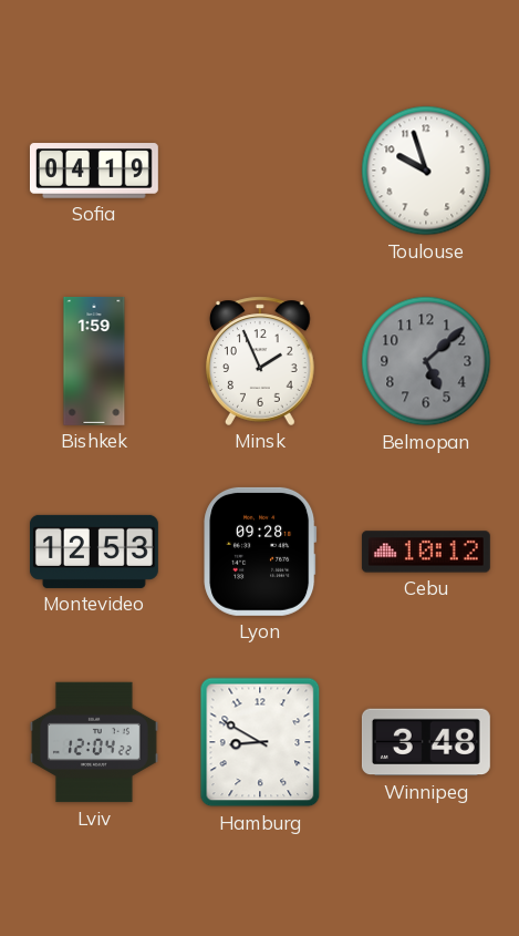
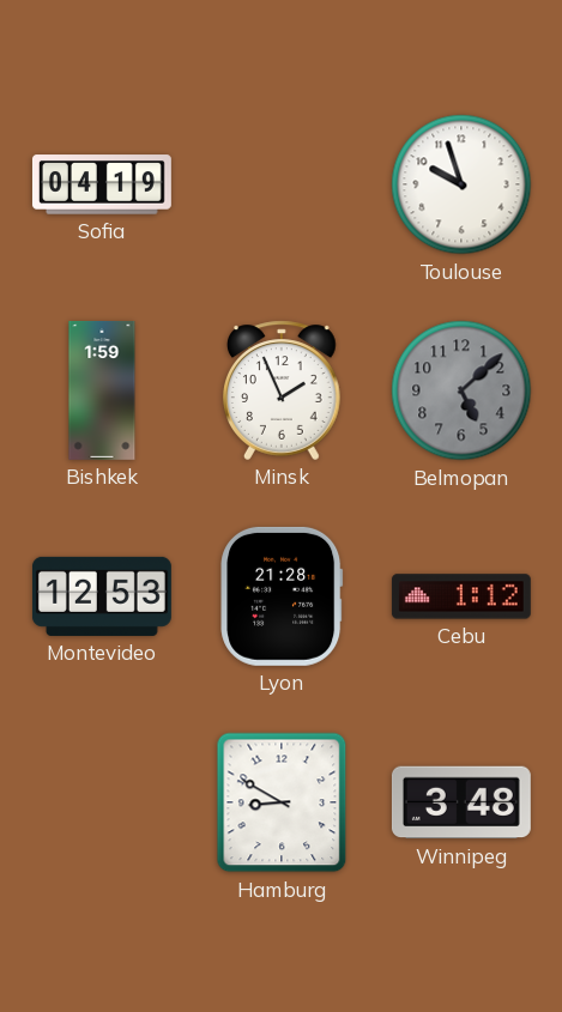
Lyon: 09:28 -> 21:28 (282, 596)
Cebu: 10:12 -> 1:12 (461, 596)
Lviv: 12:04 -> none (94, 742)
